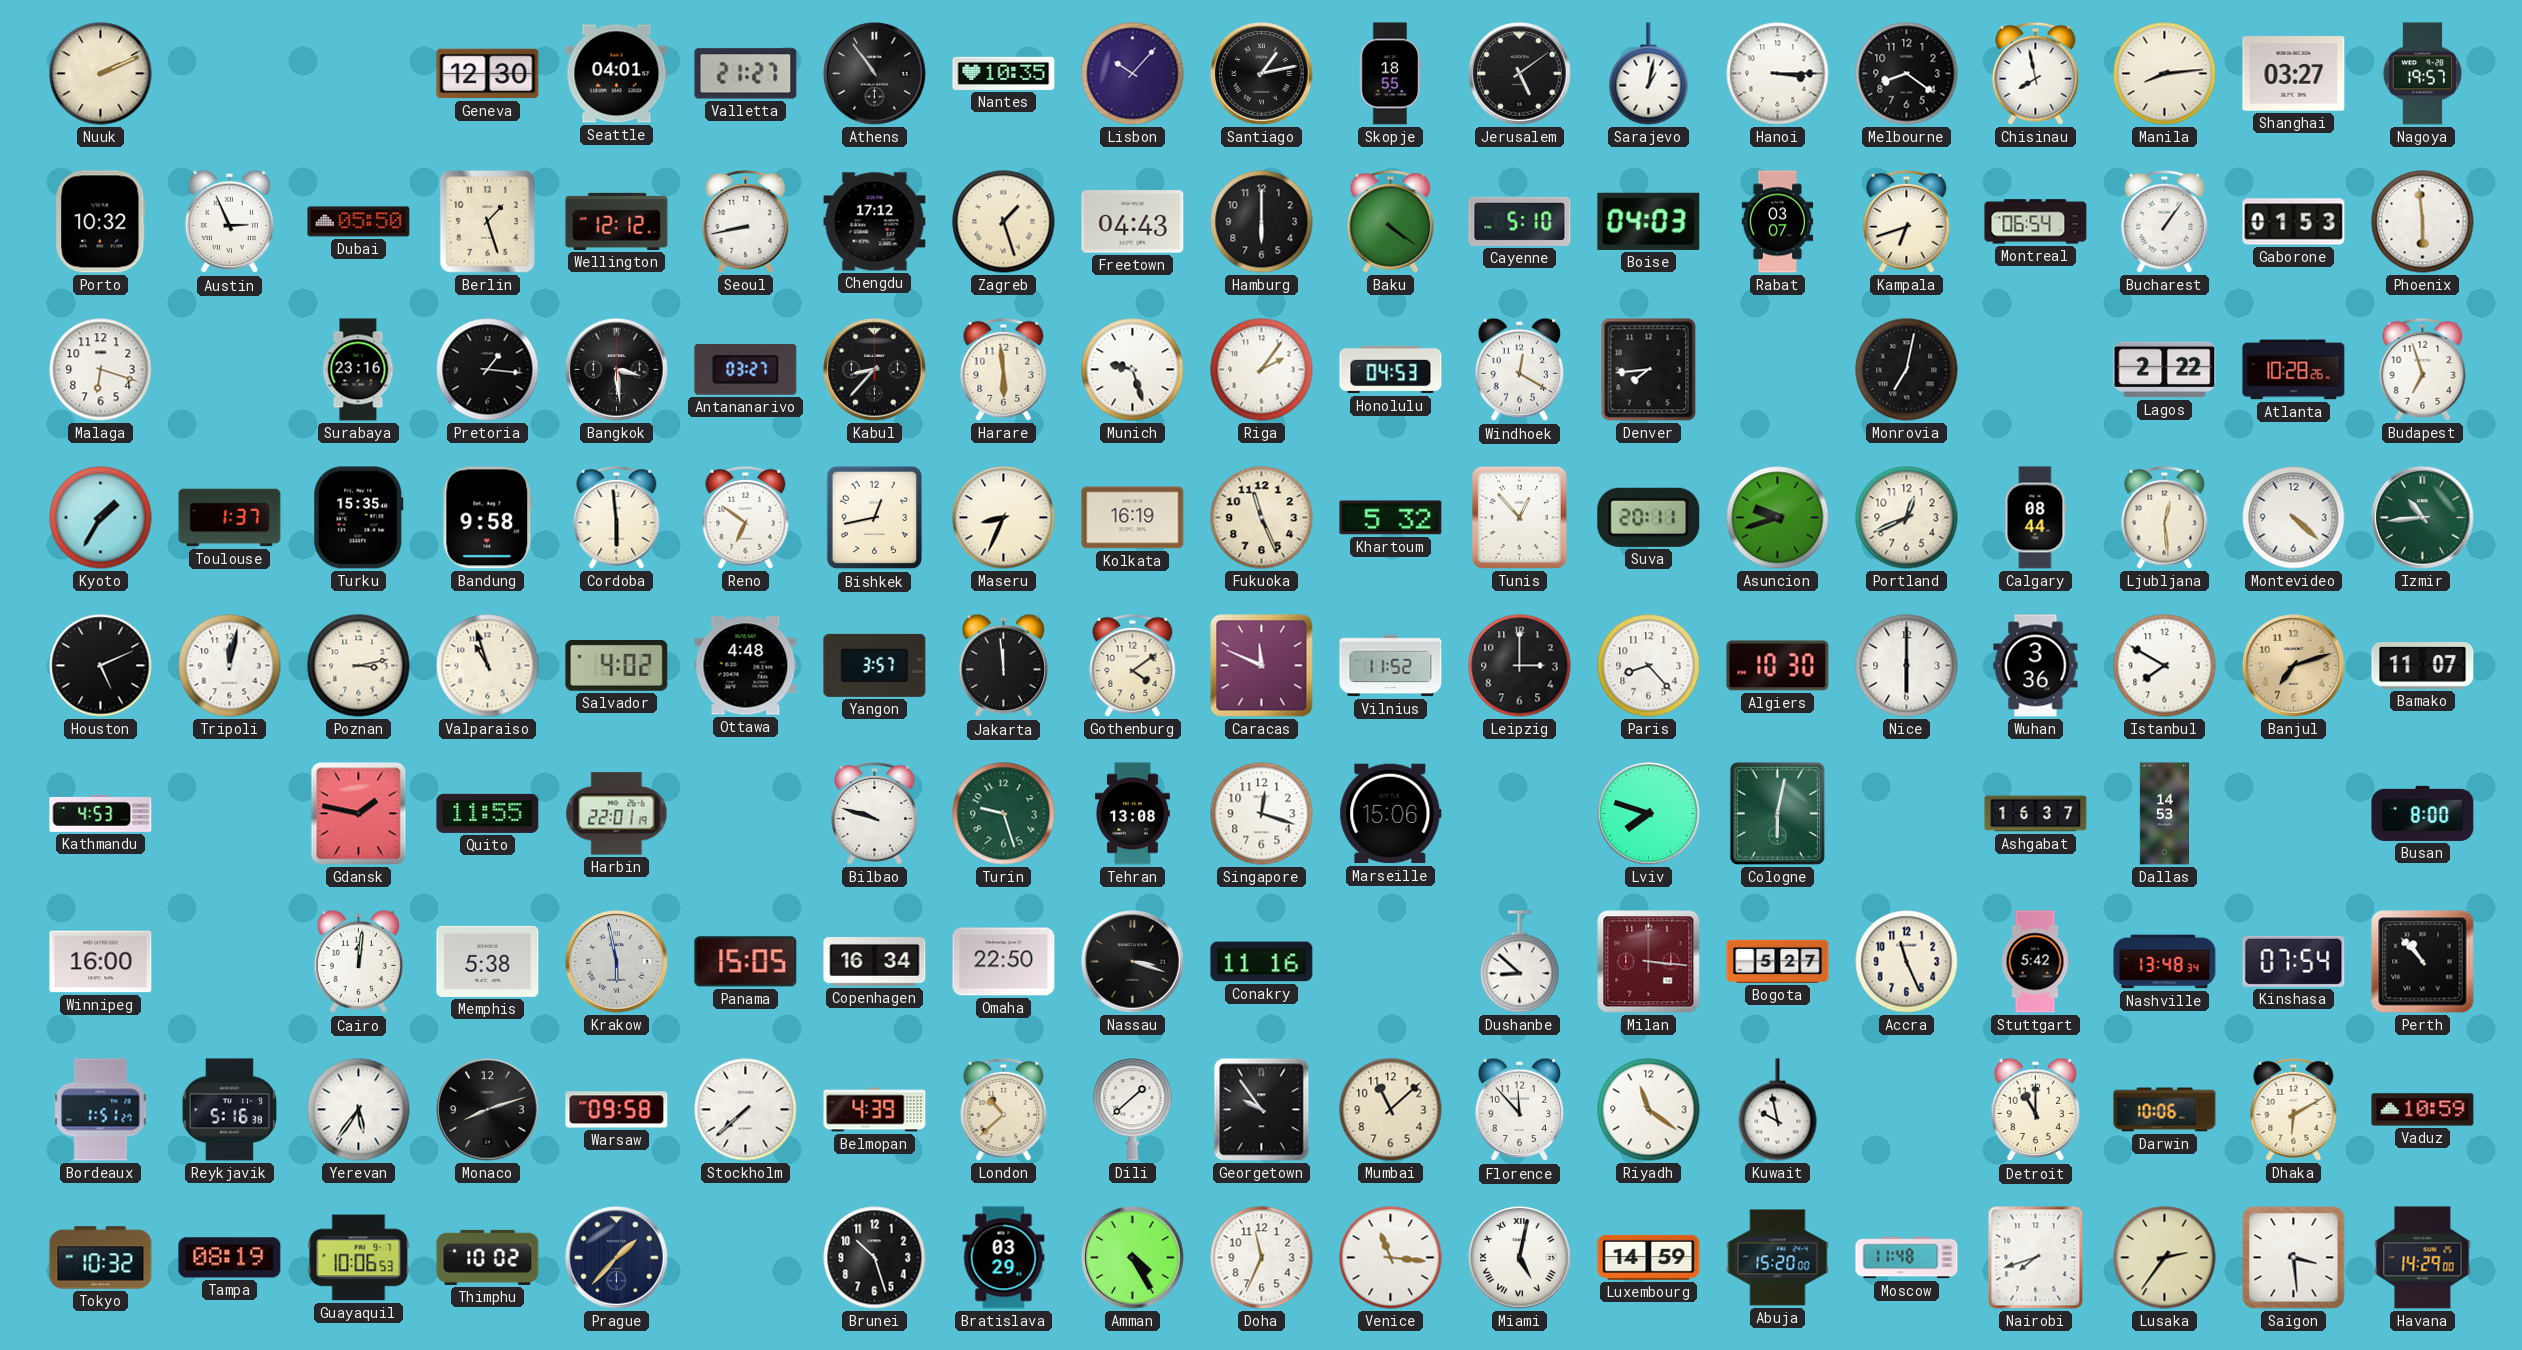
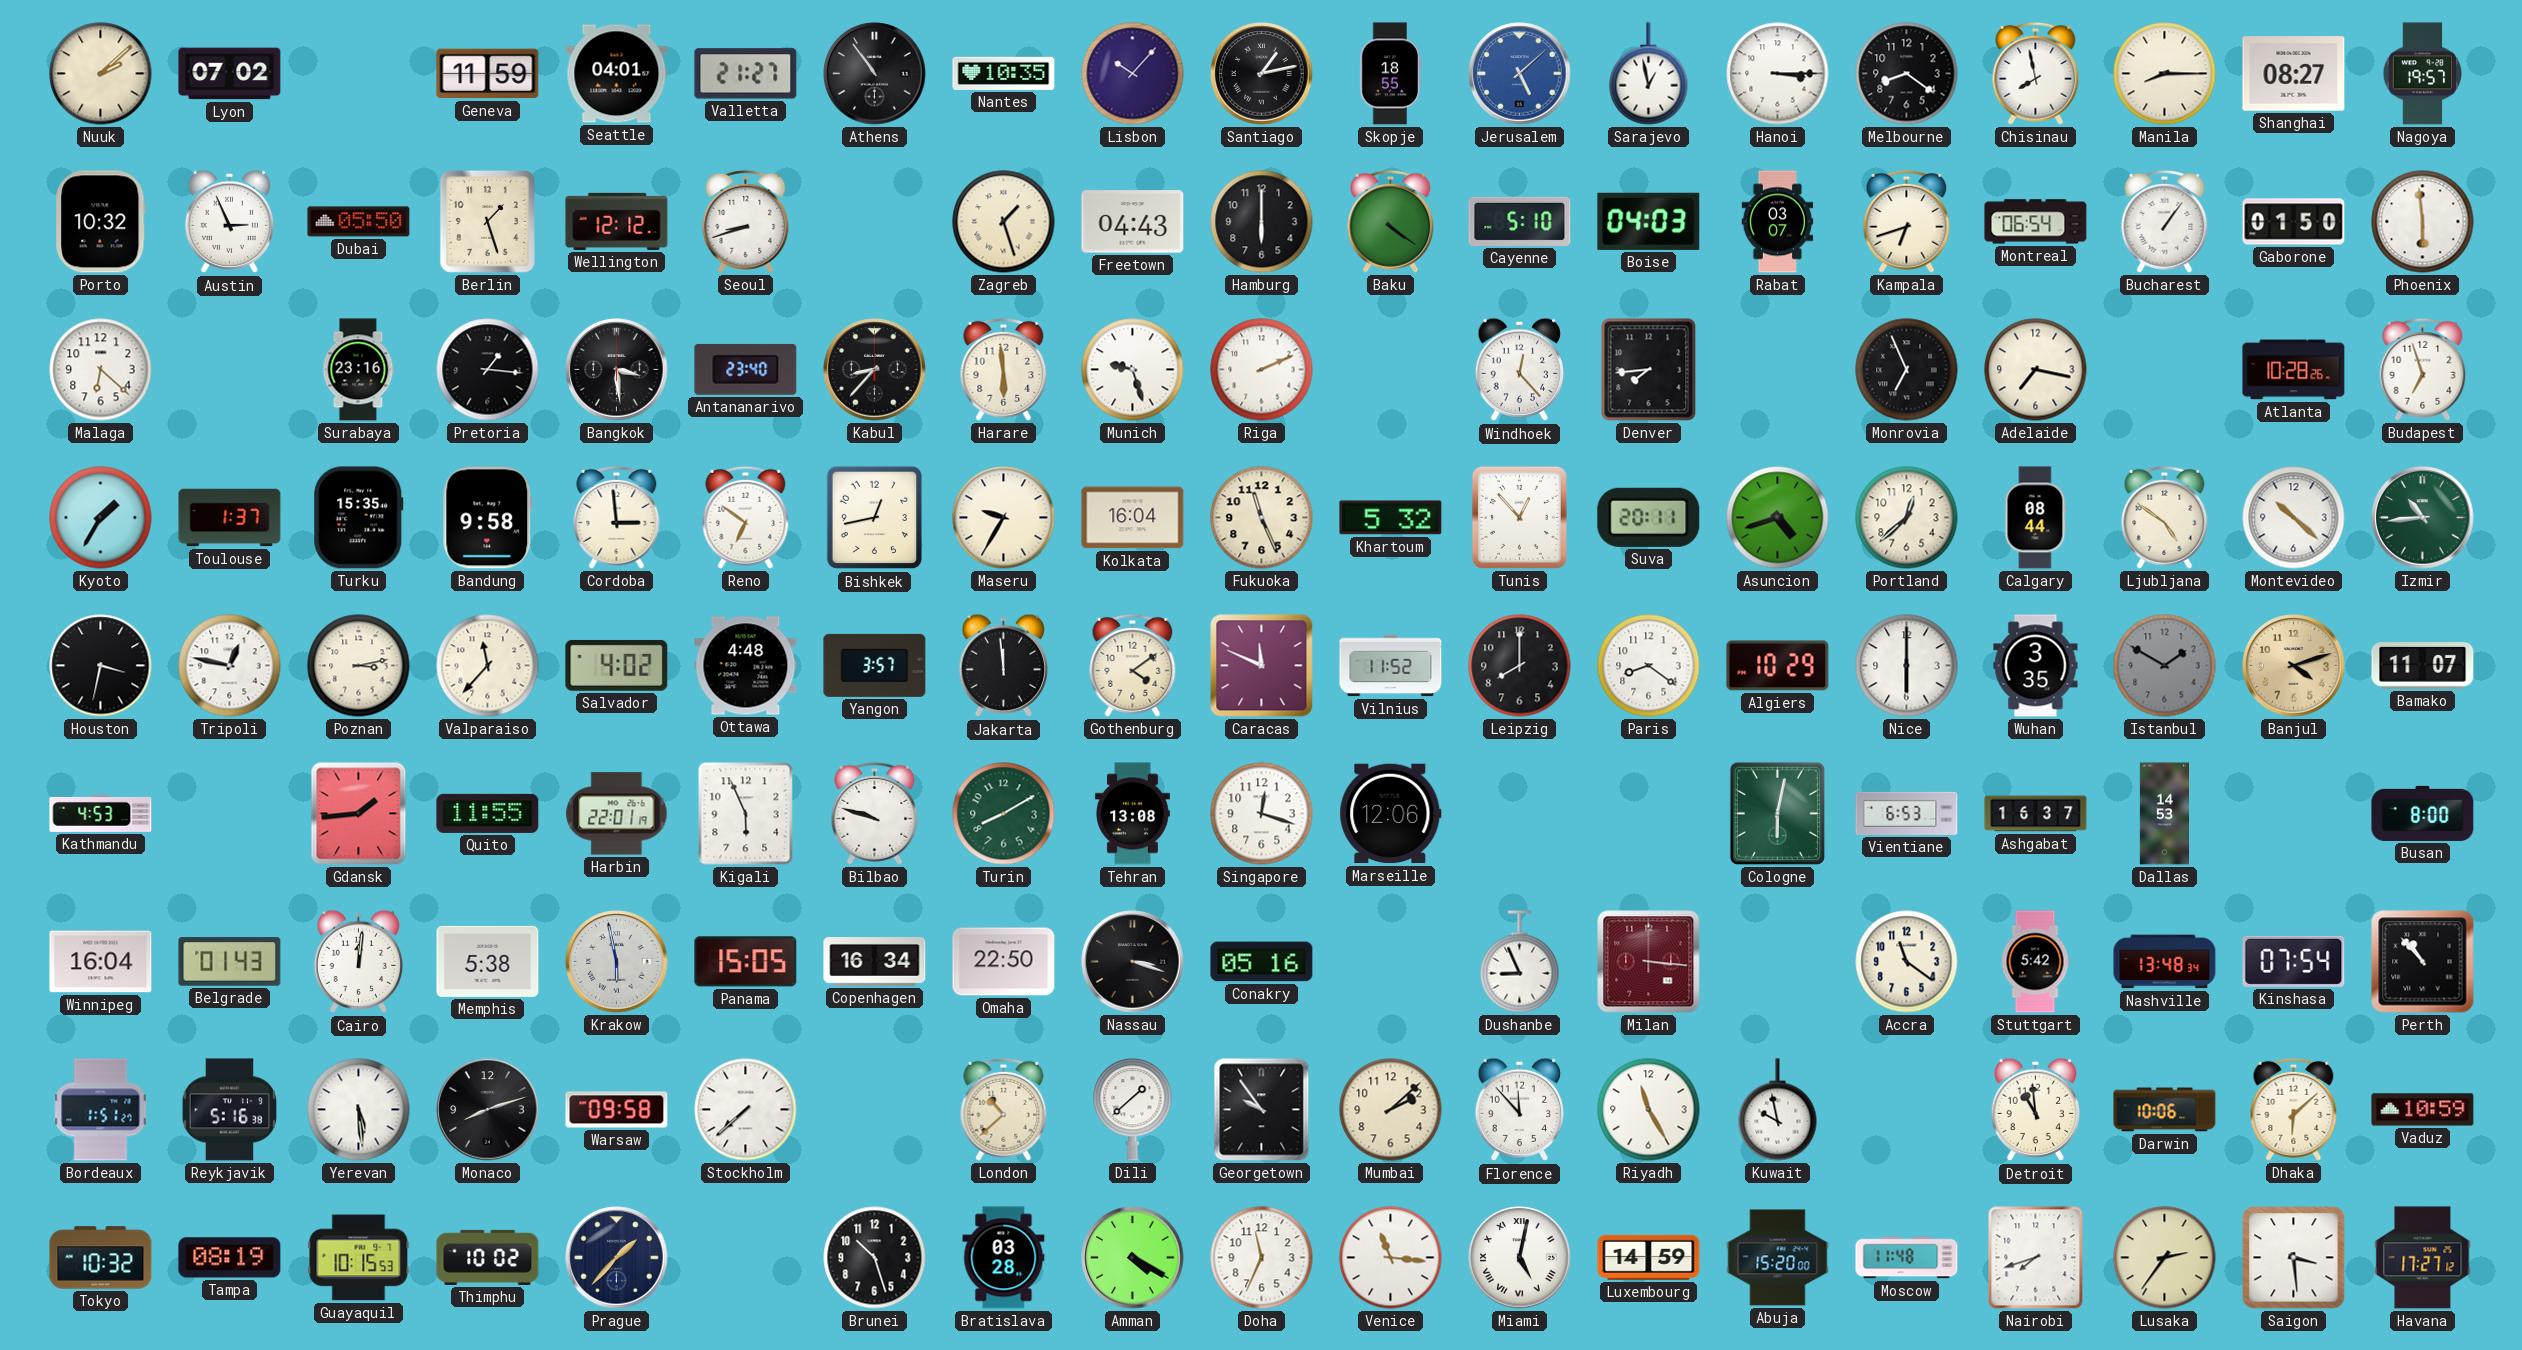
Nuuk: 2:11 -> 2:08 (101, 74)
Lyon: none -> 07:02 (230, 74)
Geneva: 12:30 -> 11:59 (488, 74)
Jerusalem: 5:09 -> 5:08 (1520, 74)
Jerusalem dial: black -> blue (1520, 74)
Sarajevo: 1:02 -> 12:58 (1649, 74)
Manila: 8:14 -> 8:15 (2165, 74)
Shanghai: 03:27 -> 08:27 (2294, 74)
Seoul: 8:43 -> 8:42 (746, 221)
Chengdu: 17:12 -> none (875, 222)
Gaborone: 01:53 -> 01:50 (2294, 222)
Malaga: 6:18 -> 6:22 (101, 370)
Antananarivo: 03:27 -> 23:40 (746, 369)
Riga: 2:06 -> 2:11 (1262, 370)
Honolulu: 04:53 -> none (1391, 370)
Windhoek: 12:20 -> 12:23 (1520, 370)
Monrovia: 7:02 -> 6:56 (1907, 370)
Adelaide: none -> 7:17 (2036, 370)
Lagos: 2:22 -> none (2165, 370)
Cordoba: 5:59 -> 2:59 (617, 517)
Maseru: 8:34 -> 9:35 (1004, 518)
Kolkata: 16:19 -> 16:04 (1133, 518)
Asuncion: 9:42 -> 4:42 (1778, 518)
Portland: 12:41 -> 12:38 (1907, 518)
Ljubljana: 12:29 -> 4:51 (2165, 517)
Montevideo: 4:22 -> 10:22 (2294, 518)
Houston: 5:11 -> 3:32 (101, 666)
Tripoli: 12:02 -> 12:47 (230, 666)
Valparaiso: 10:57 -> 11:37 (488, 666)
Leipzig: 3:00 -> 8:00 (1520, 666)
Paris: 8:23 -> 8:21 (1649, 666)
Algiers: 10:30 -> 10:29 (1778, 666)
Wuhan: 3:36 -> 3:35 (2036, 666)
Istanbul: 7:50 -> 1:50 (2165, 666)
Istanbul dial: white -> grey (2165, 666)
Banjul: 7:12 -> 4:12 (2294, 666)
Gdansk: 1:47 -> 1:44 (359, 814)
Kigali: none -> 5:56 (746, 814)
Turin: 9:27 -> 8:10 (1004, 814)
Marseille: 15:06 -> 12:06 (1391, 814)
Lviv: 7:48 -> none (1649, 814)
Vientiane: none -> 6:53 (1907, 813)
Winnipeg: 16:00 -> 16:04 (101, 962)
Belgrade: none -> 01:43 (230, 962)
Conakry: 11:16 -> 05:16 (1262, 962)
Dushanbe: 8:52 -> 8:56 (1520, 962)
Bogota: 5:27 -> none (1778, 961)
Accra: 11:26 -> 11:21 (1907, 962)
Yerevan: 5:36 -> 5:29 (359, 1110)
Belmopan: 4:39 -> none (875, 1110)
Mumbai: 11:08 -> 2:08 (1391, 1110)
Riyadh: 11:21 -> 11:25 (1649, 1110)
Detroit: 11:00 -> 10:59 (2036, 1110)
Dhaka: 6:10 -> 6:08 (2294, 1109)
Guayaquil: 10:06 -> 10:15 (359, 1258)
Bratislava: 03:29 -> 03:28 (1004, 1258)
Amman: 4:25 -> 4:20 (1133, 1258)
Havana: 14:29 -> 17:27 (2423, 1258)
